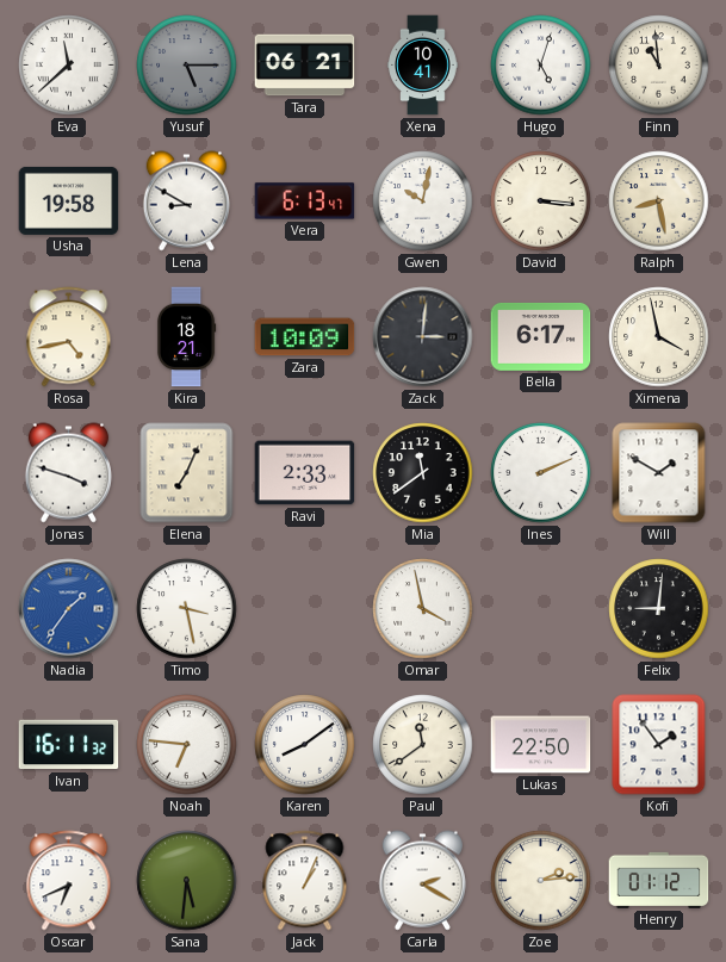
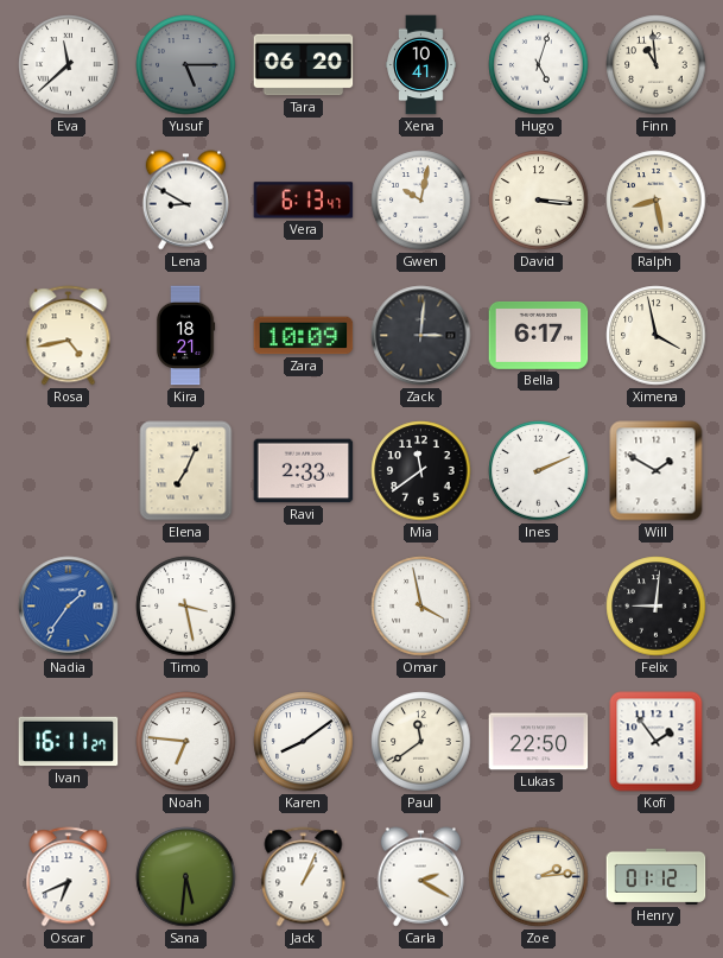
Tara: 06:21 -> 06:20 (304, 65)
Usha: 19:58 -> none (69, 200)
Jonas: 3:48 -> none (68, 473)
Ivan: 16:11:32 -> 16:11:27 (69, 742)
